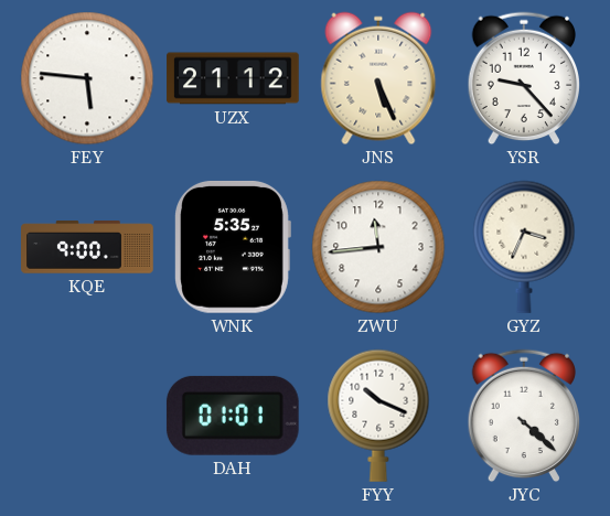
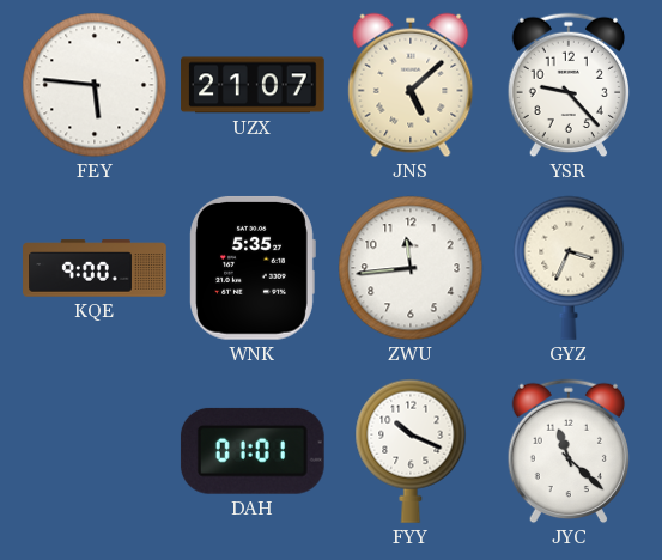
UZX: 21:12 -> 21:07 (253, 85)
JNS: 5:26 -> 5:08 (411, 85)
JYC: 4:22 -> 11:22 (569, 451)
